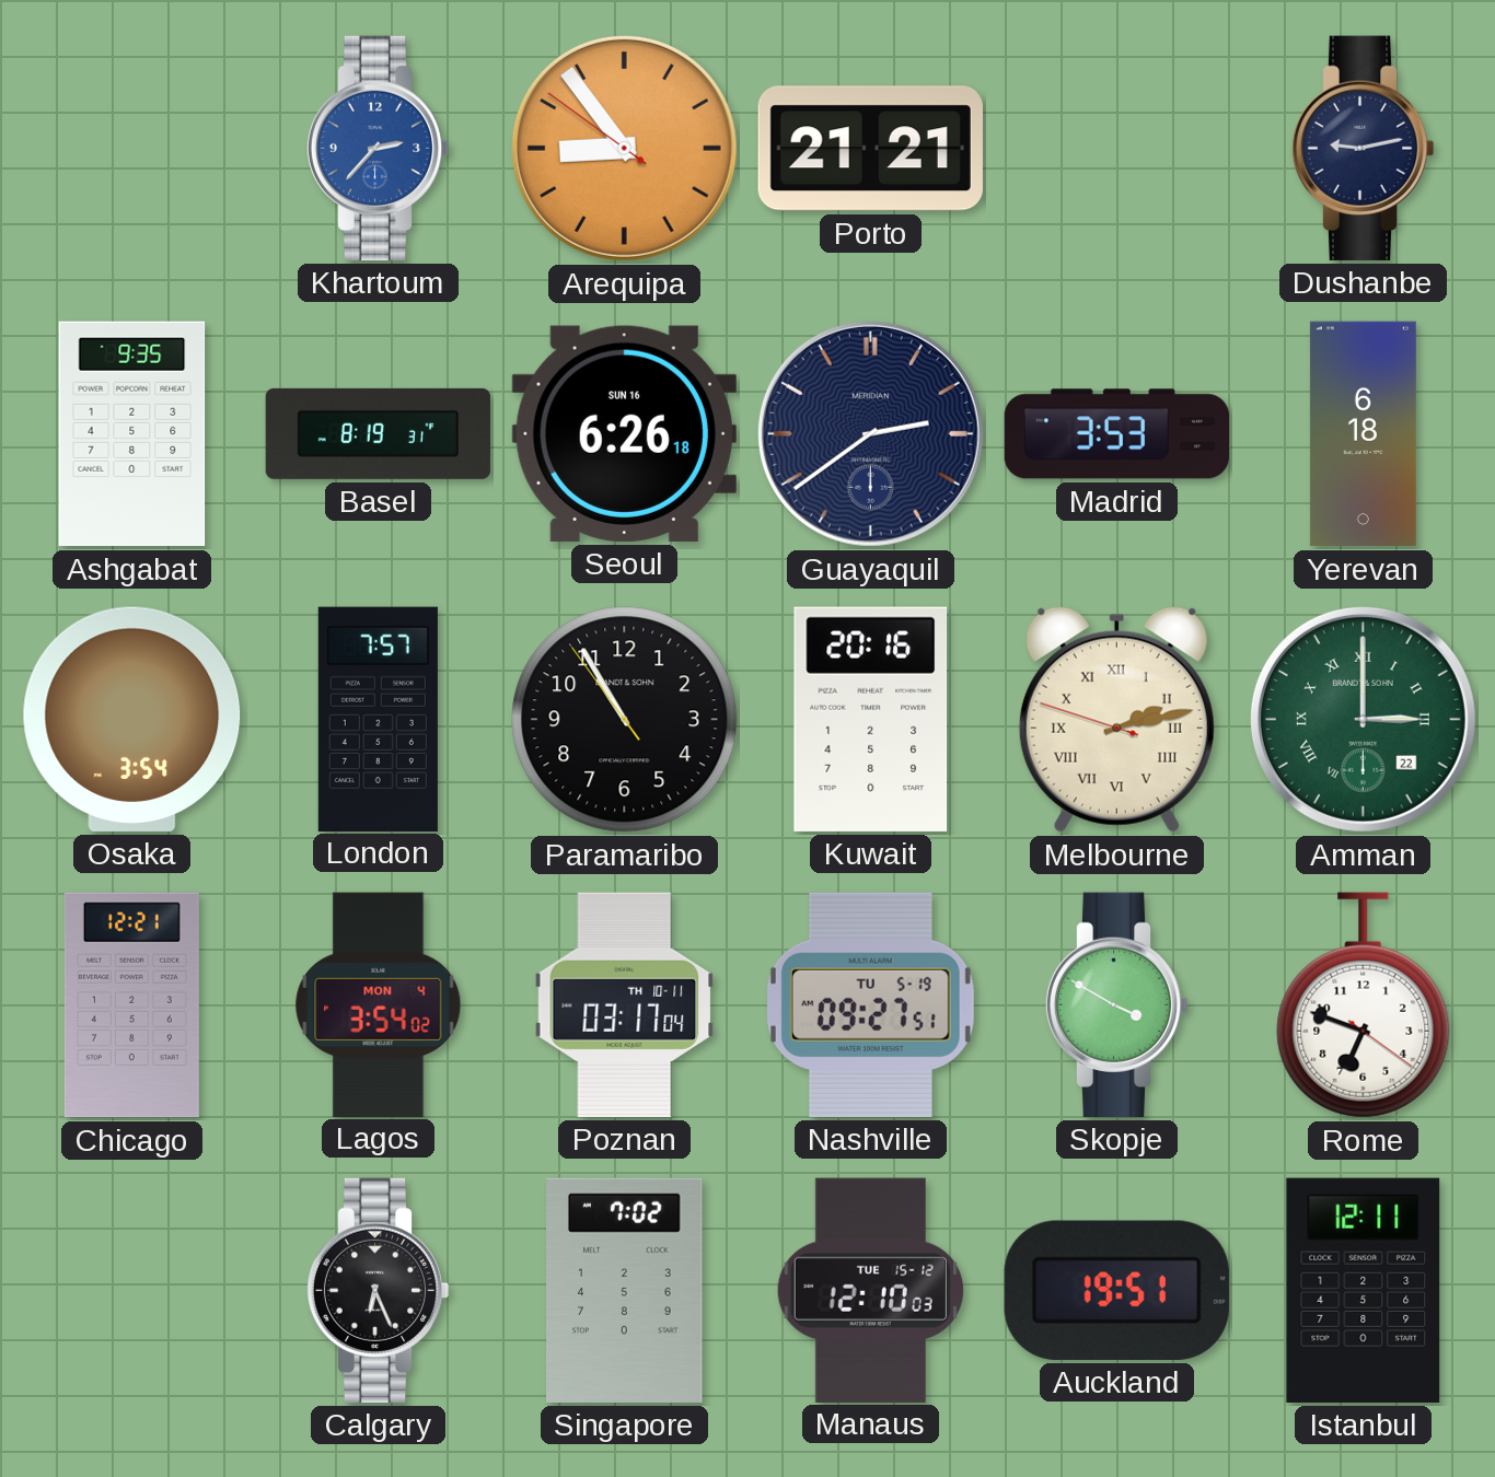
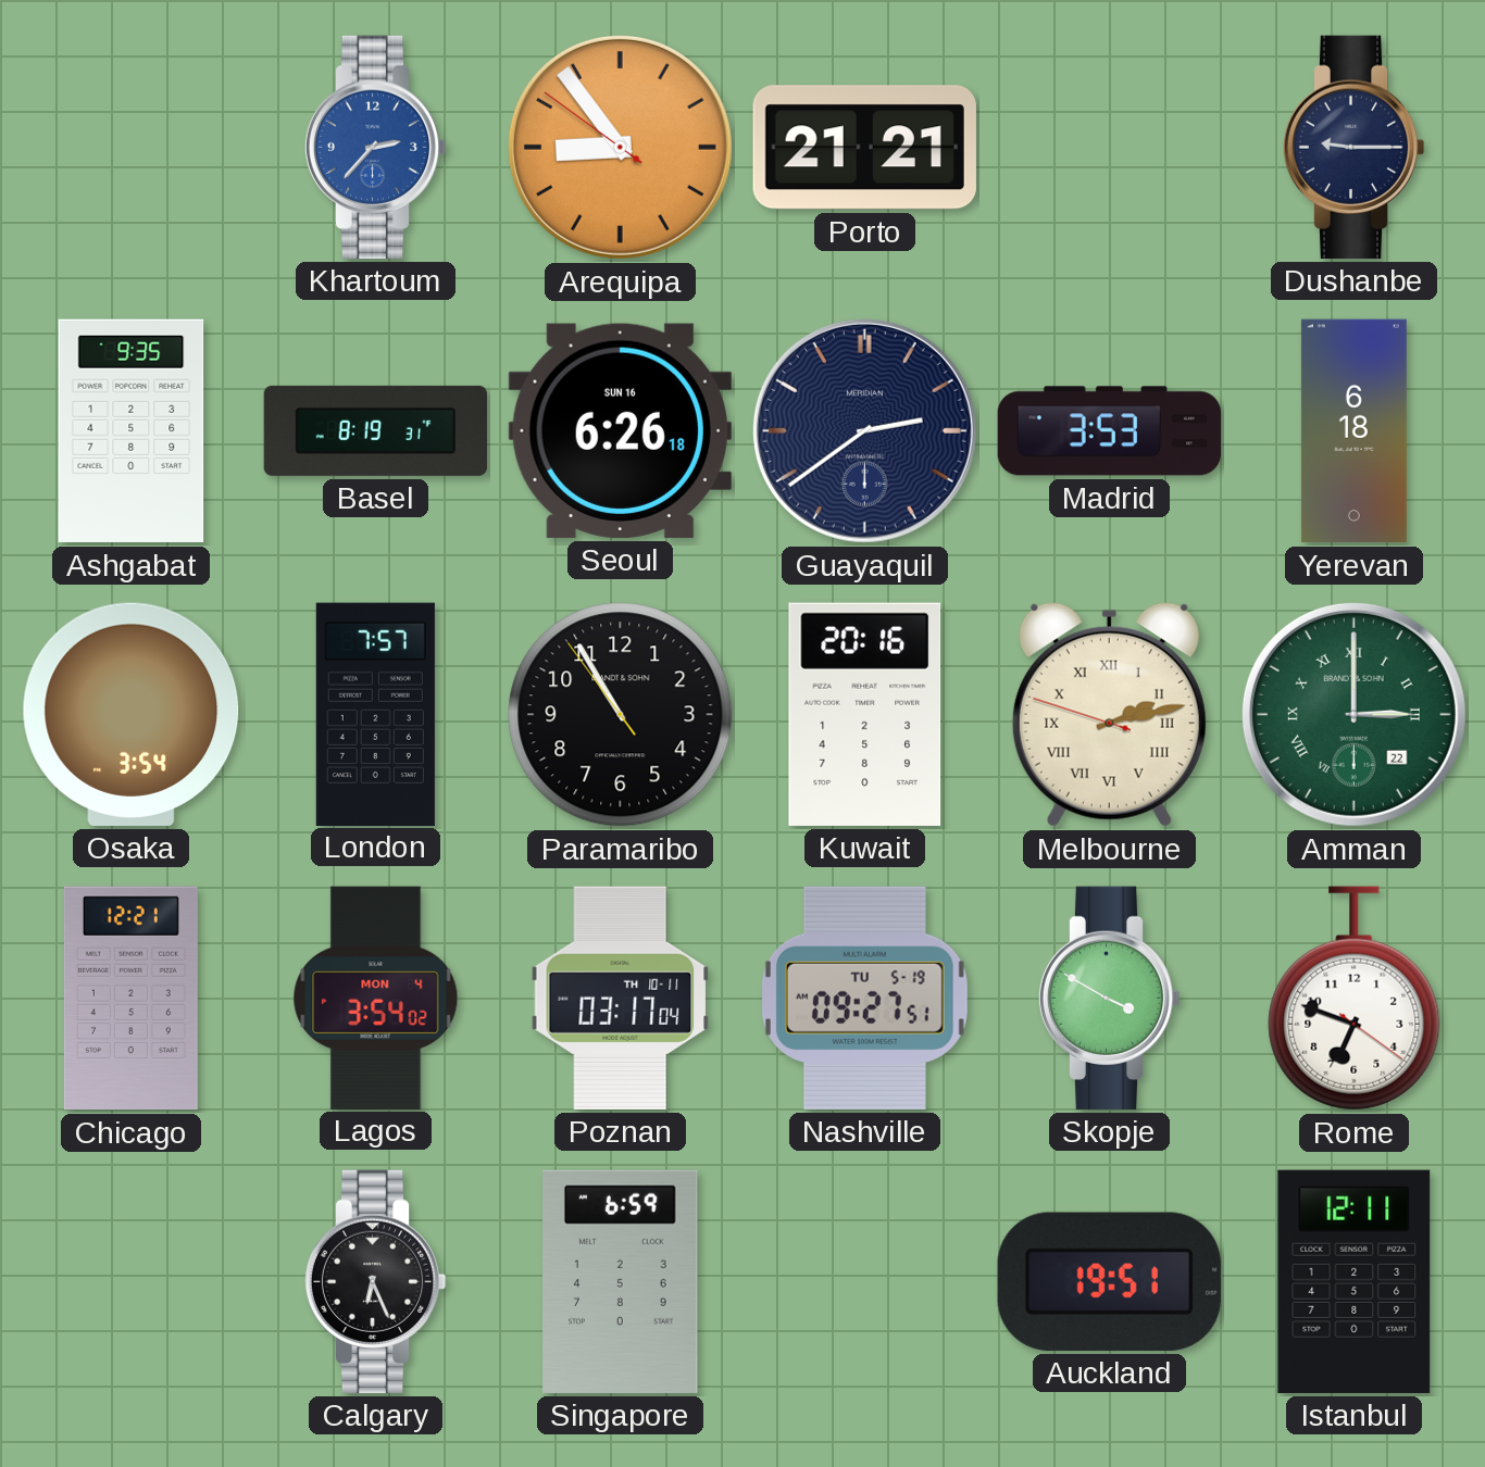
Dushanbe: 9:13 -> 9:15 (1353, 147)
Singapore: 7:02 -> 6:59 (621, 1281)
Manaus: 12:10 -> none (870, 1290)
